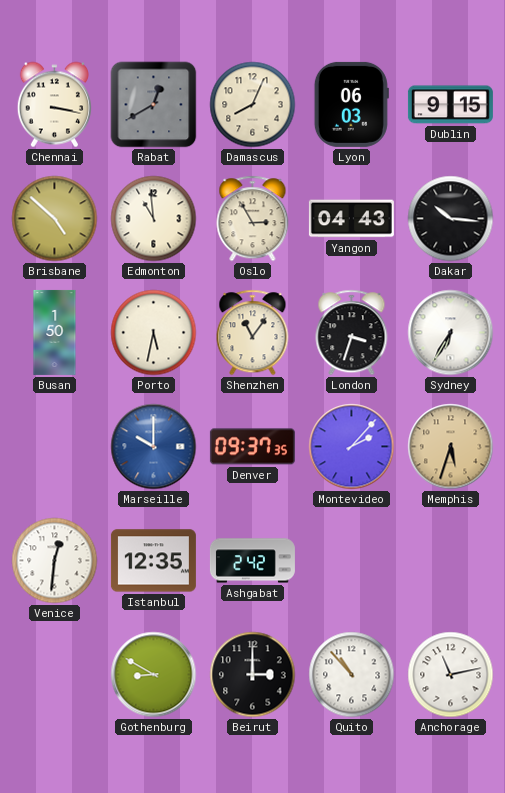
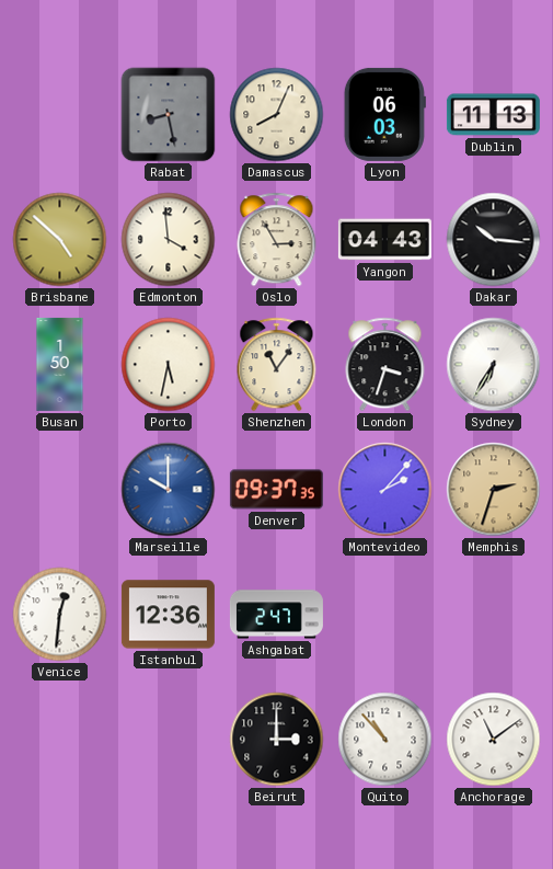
Chennai: 3:17 -> none (54, 105)
Rabat: 12:40 -> 8:28 (169, 115)
Dublin: 9:15 -> 11:13 (493, 115)
Edmonton: 10:59 -> 3:59 (169, 240)
Memphis: 5:33 -> 2:33 (494, 490)
Istanbul: 12:35 -> 12:36 (168, 615)
Ashgabat: 2:42 -> 2:47 (276, 615)
Gothenburg: 8:50 -> none (154, 675)
Anchorage: 11:13 -> 11:09 (494, 740)
